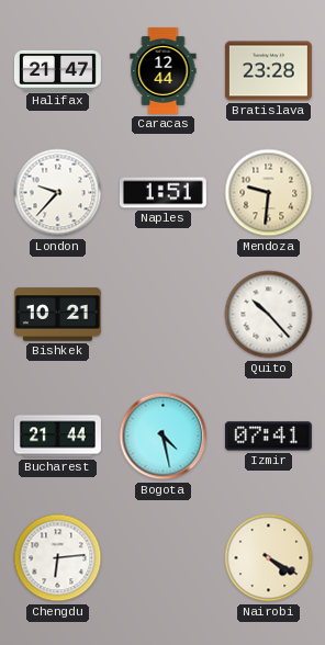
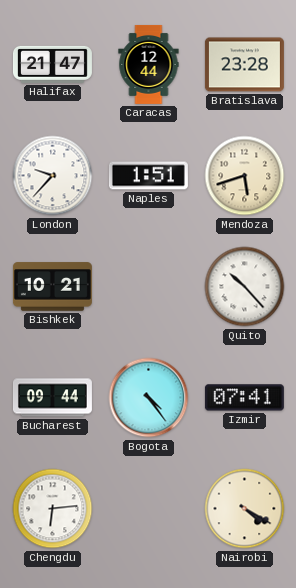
Mendoza: 9:31 -> 5:42 (245, 176)
Bucharest: 21:44 -> 09:44 (52, 398)
Bogota: 4:28 -> 4:24 (149, 398)
